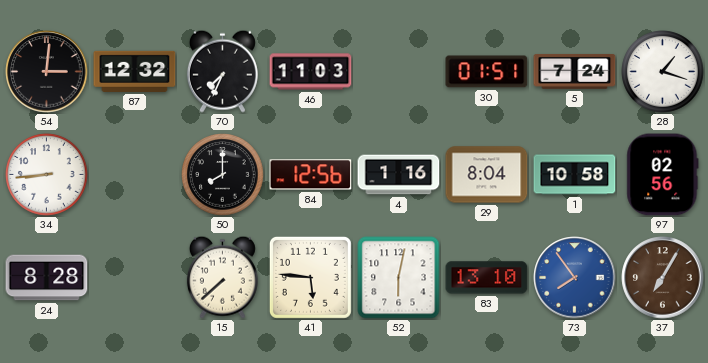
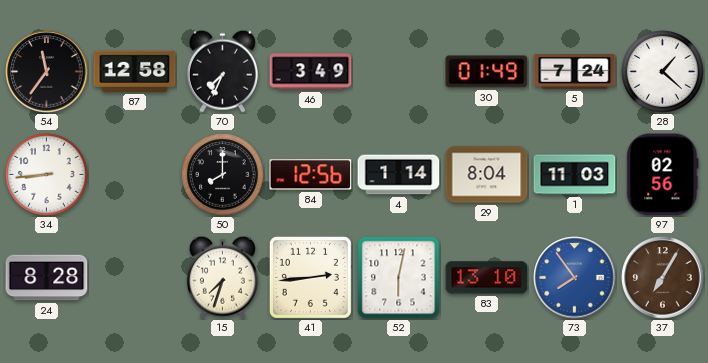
54: 3:01 -> 11:36 (47, 72)
87: 12:32 -> 12:58 (135, 71)
46: 11:03 -> 3:49 (311, 72)
30: 01:51 -> 01:49 (487, 72)
28: 1:18 -> 1:22 (663, 72)
4: 1:16 -> 1:14 (399, 175)
1: 10:58 -> 11:03 (575, 175)
15: 7:38 -> 7:33 (222, 277)
41: 5:46 -> 2:44 (310, 277)
